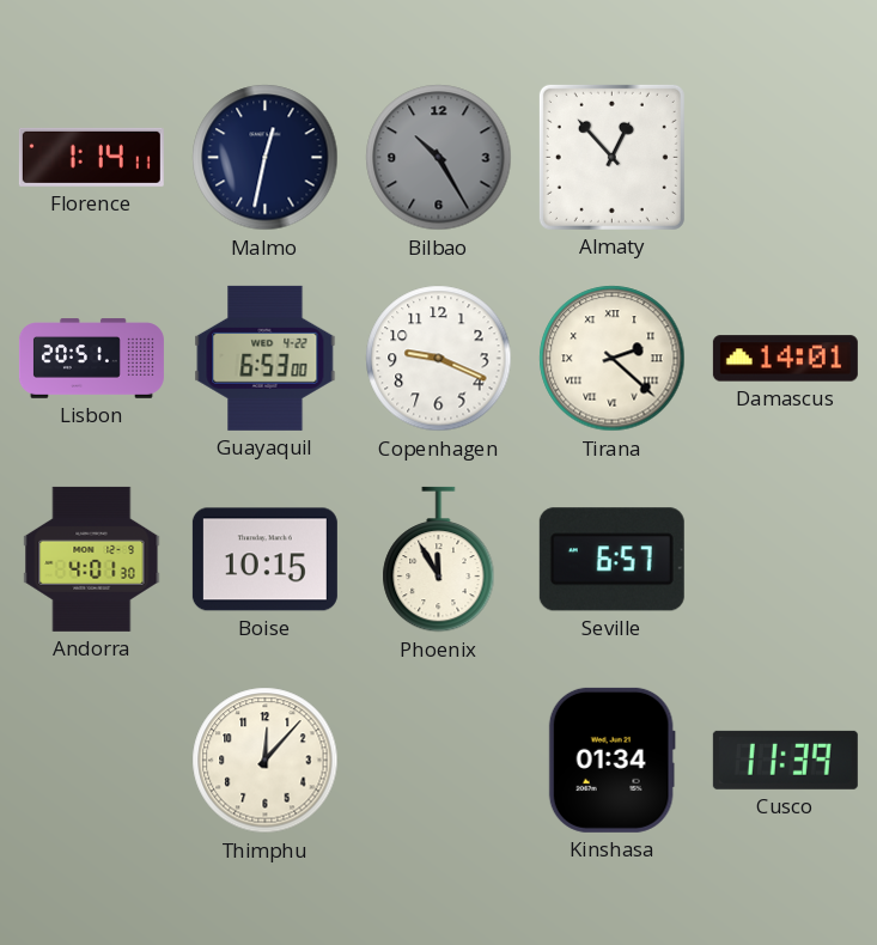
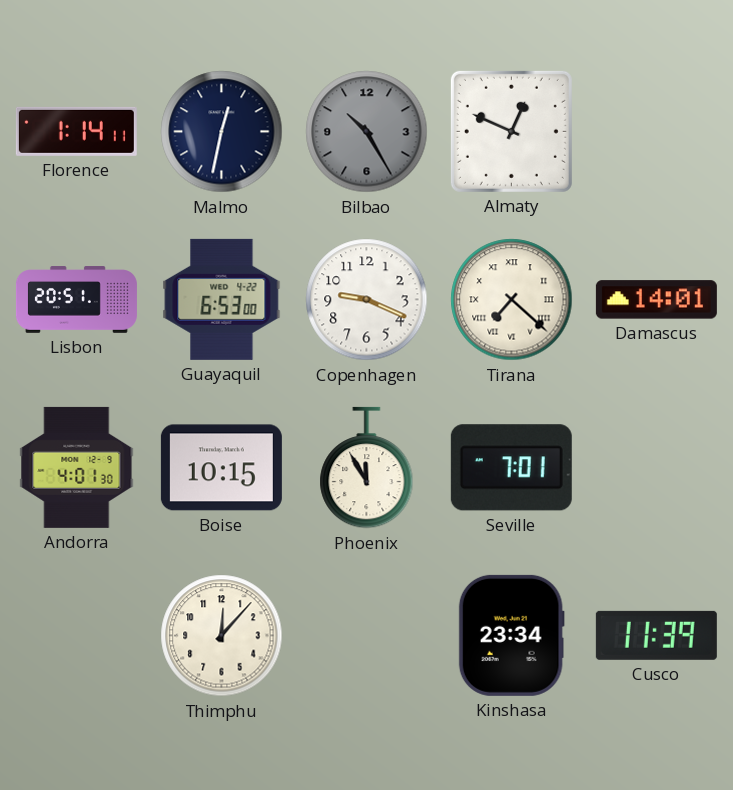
Almaty: 12:53 -> 12:49 (511, 131)
Tirana: 2:22 -> 7:22 (512, 300)
Seville: 6:57 -> 7:01 (511, 468)
Kinshasa: 01:34 -> 23:34 (511, 635)
